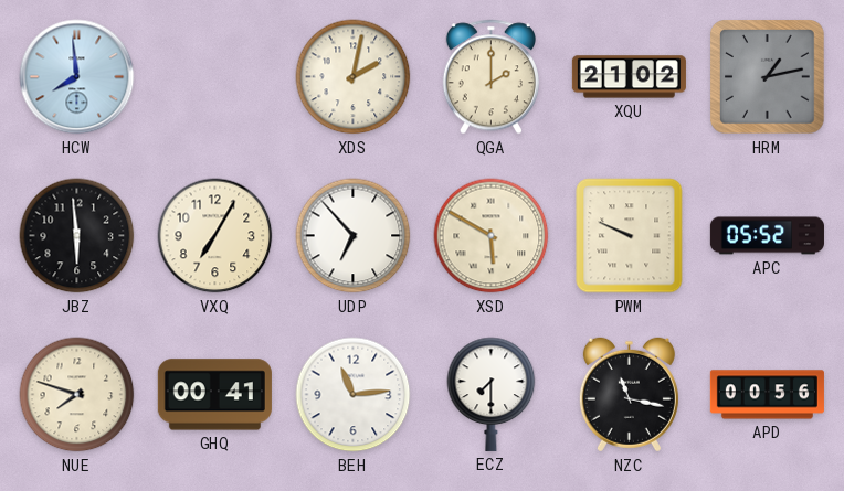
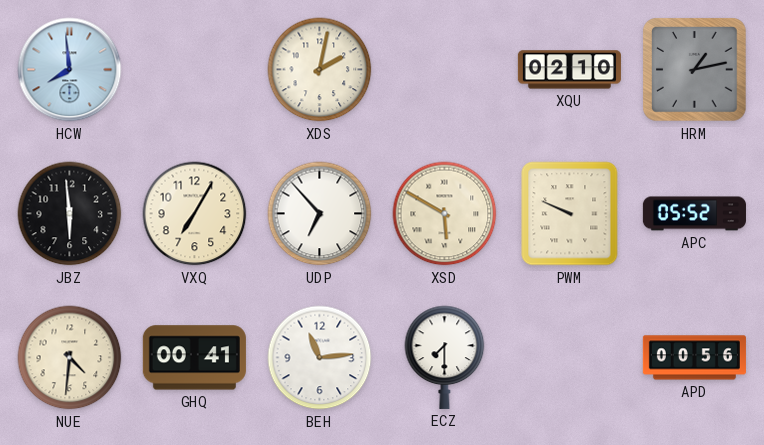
QGA: 2:00 -> none (490, 77)
XQU: 21:02 -> 02:10 (569, 70)
NUE: 7:48 -> 4:31 (70, 358)
NZC: 11:17 -> none (629, 395)
